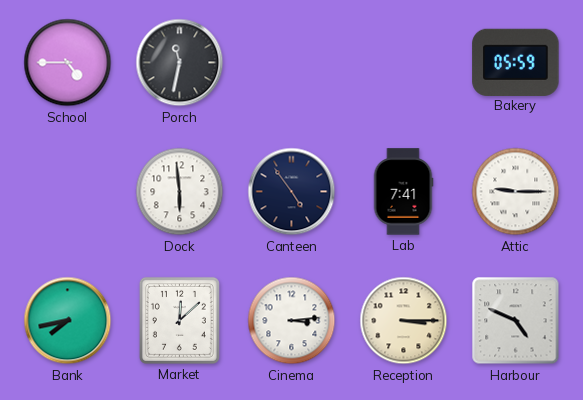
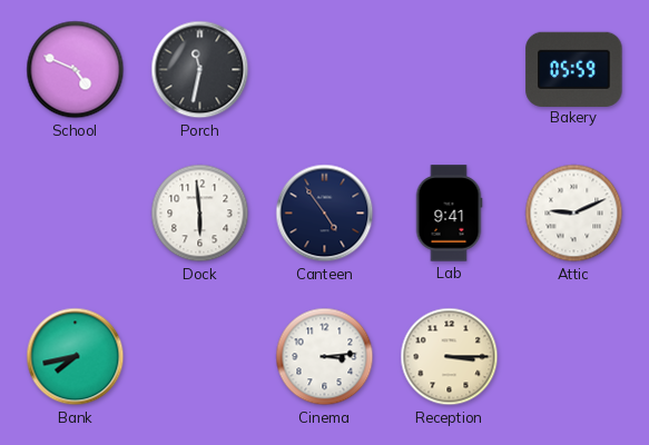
School: 4:45 -> 4:49 (76, 70)
Lab: 7:41 -> 9:41 (449, 214)
Attic: 9:15 -> 9:11 (574, 214)
Market: 12:08 -> none (179, 320)
Harbour: 4:49 -> none (516, 321)
